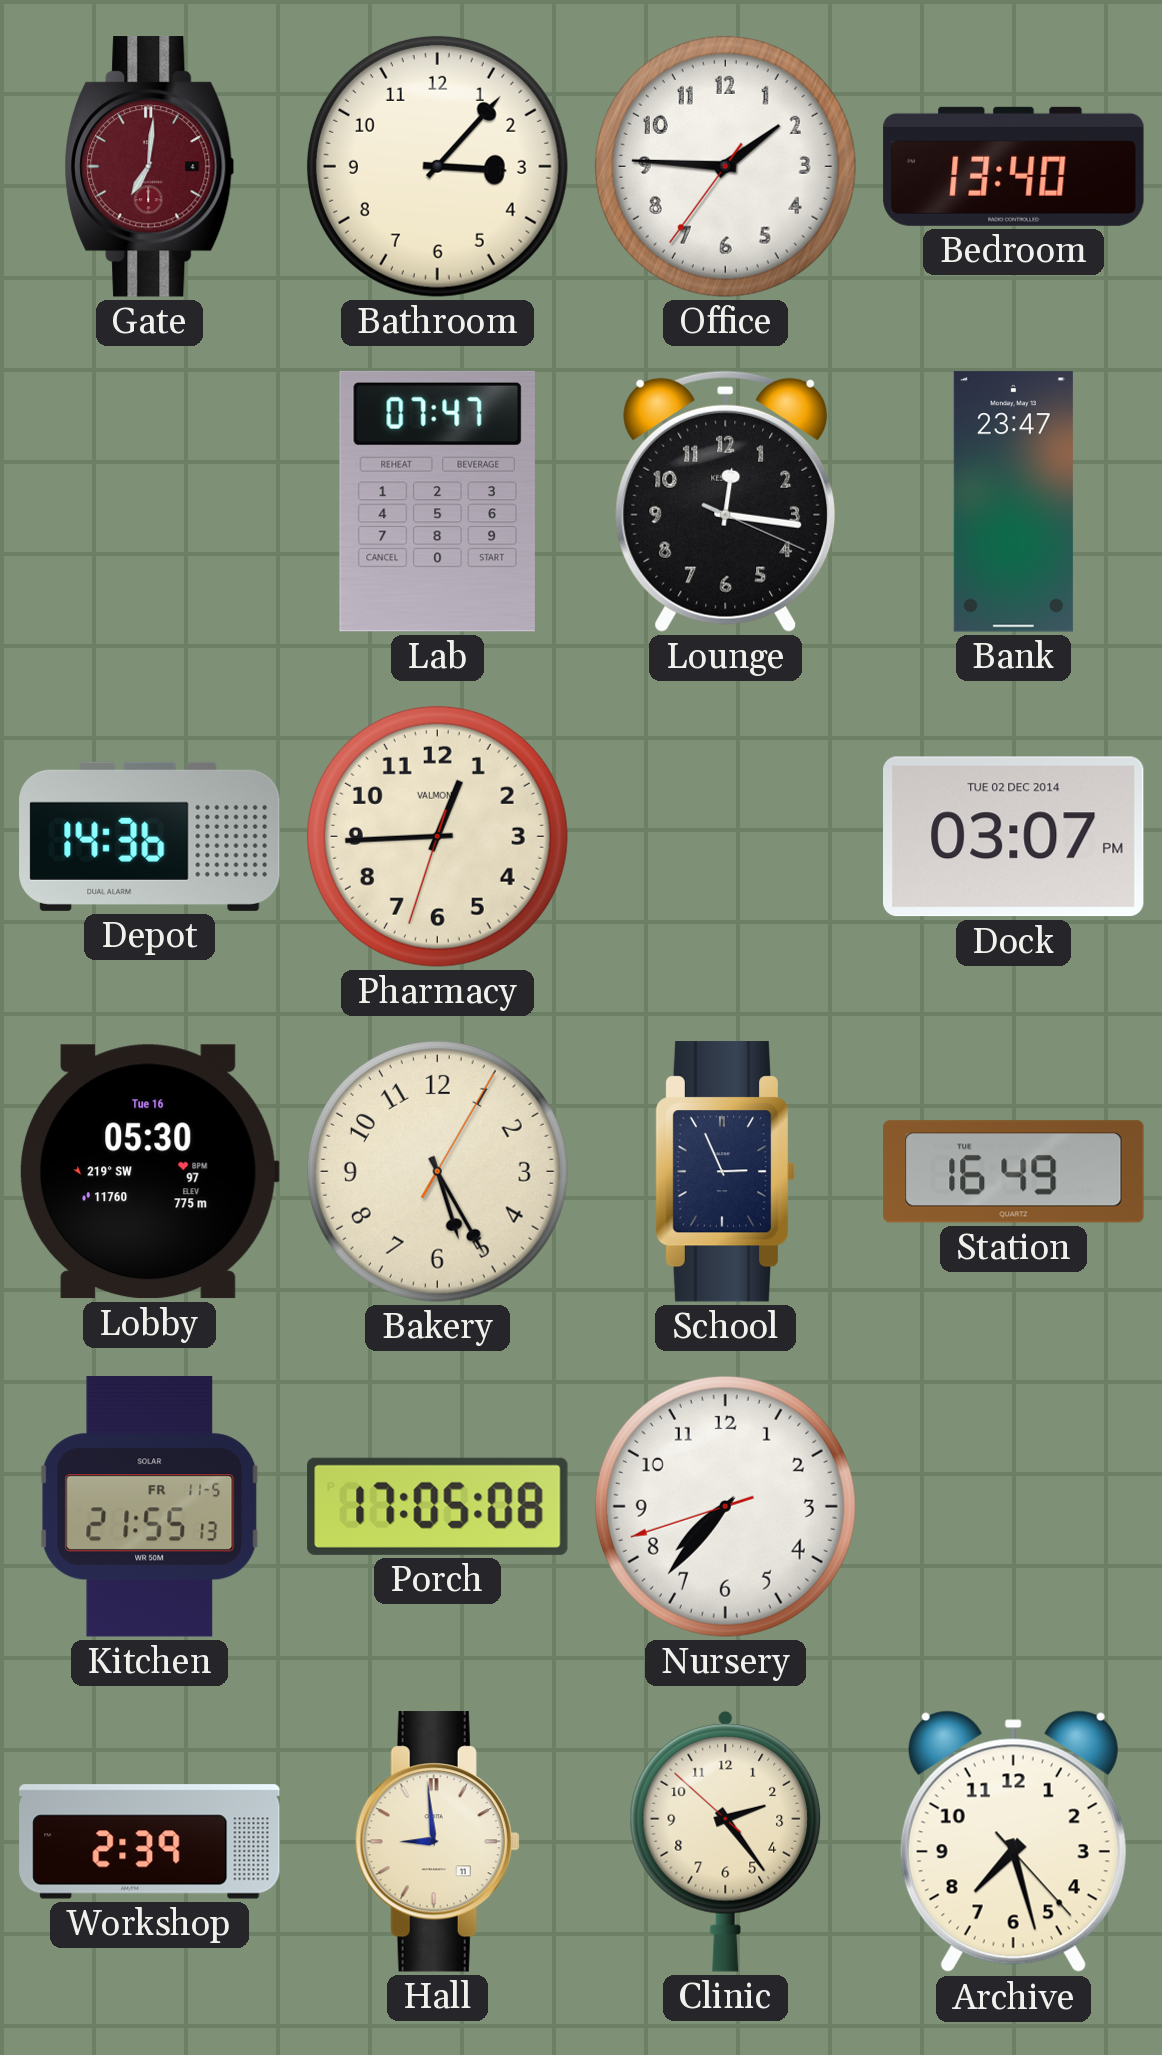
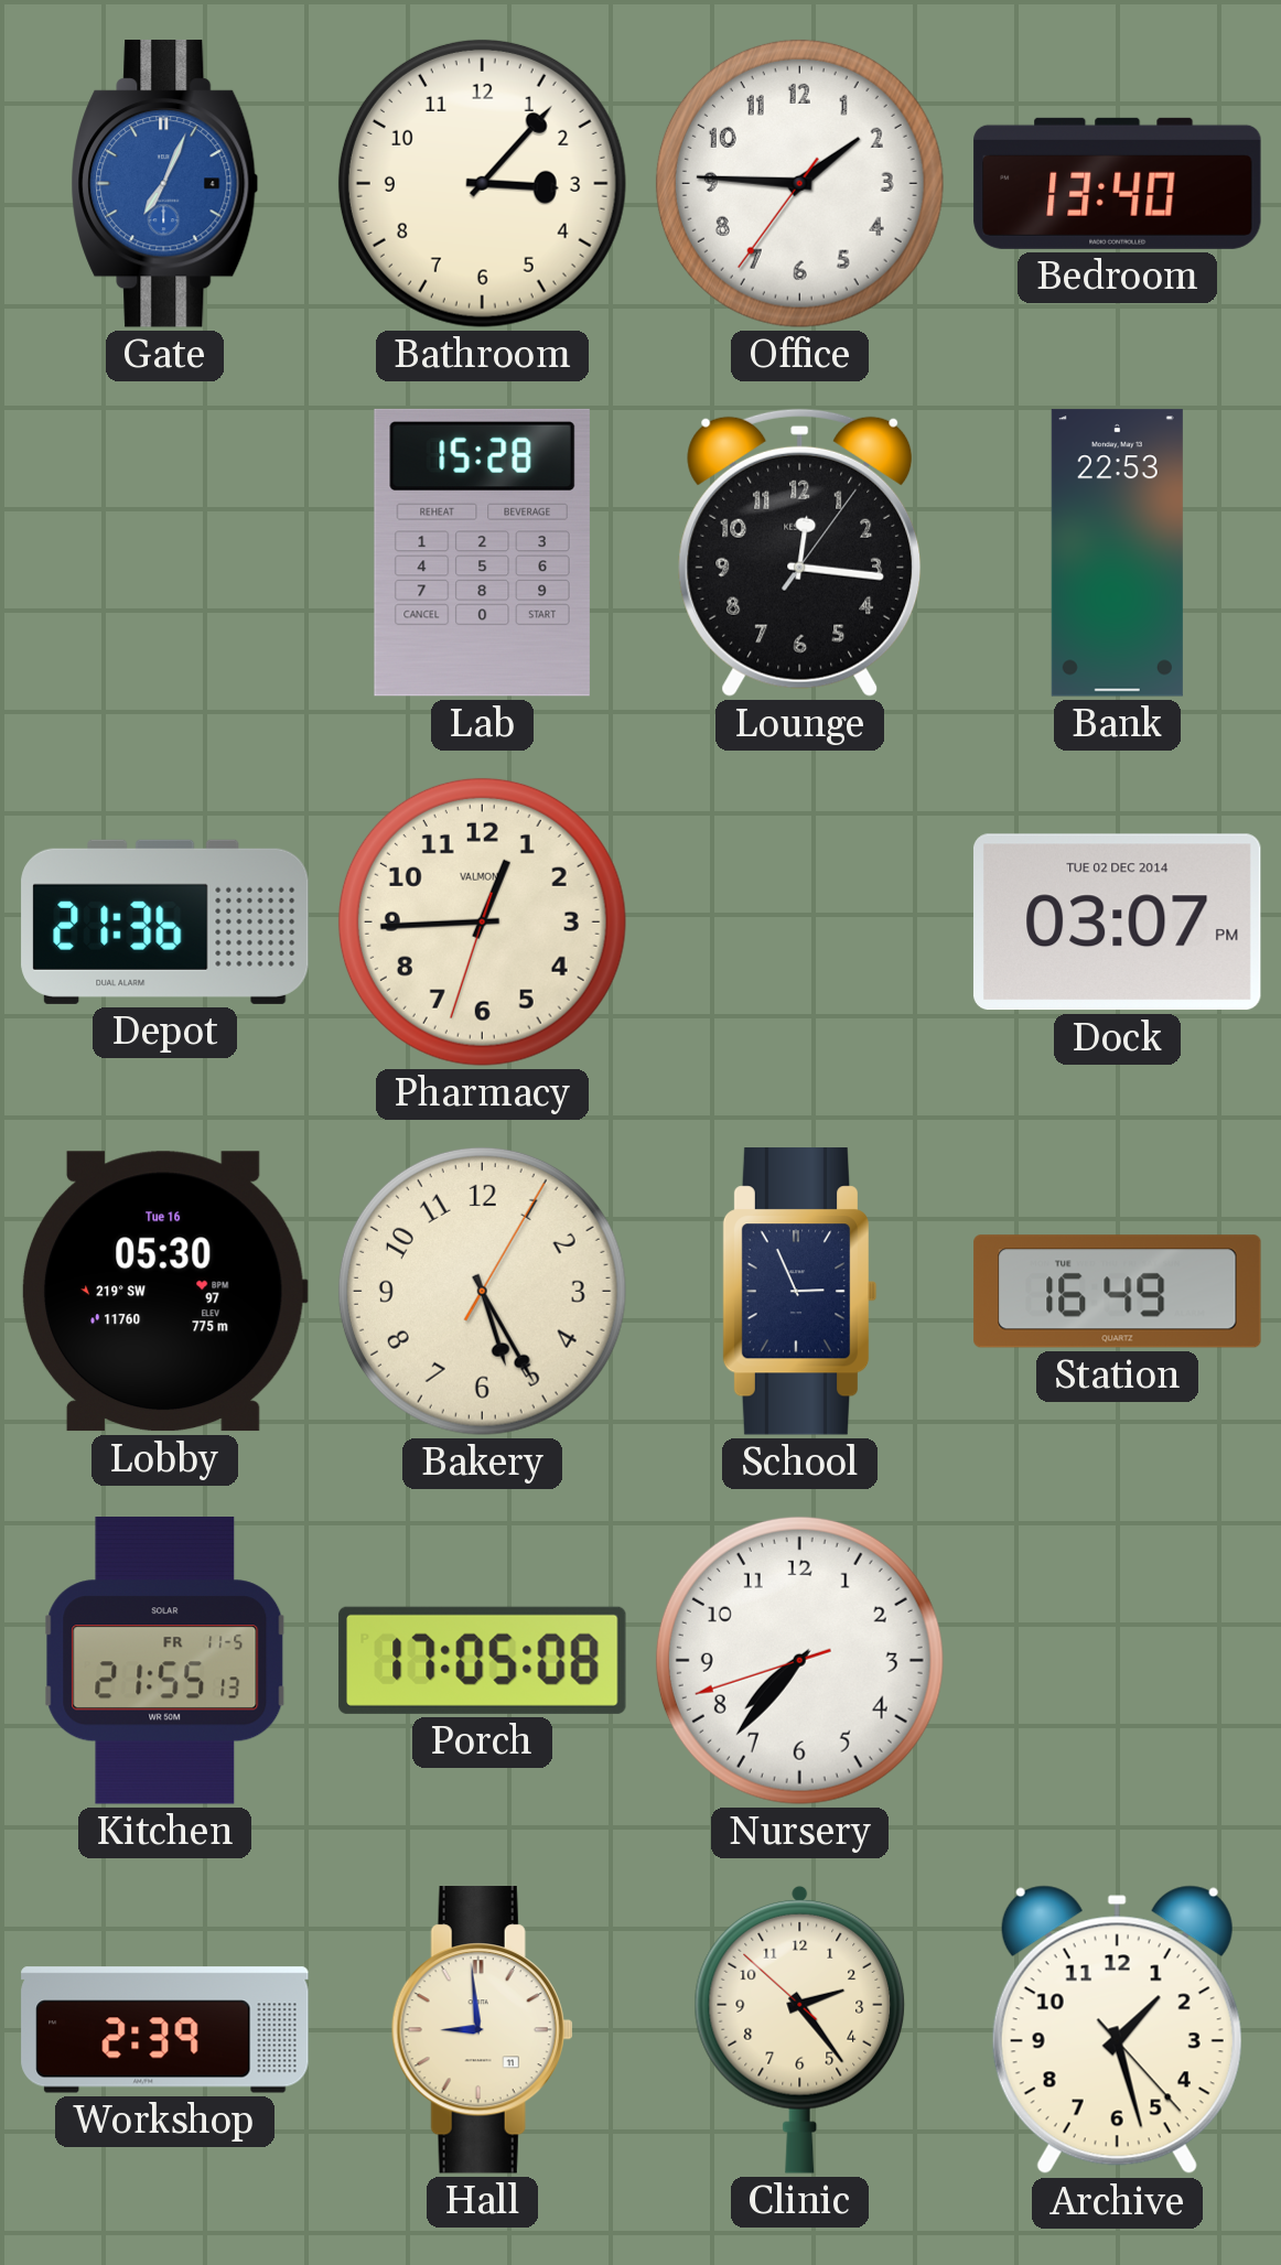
Gate: 7:01 -> 7:04 (165, 184)
Gate dial: burgundy -> blue (165, 184)
Lab: 07:47 -> 15:28 (482, 552)
Lounge: 12:16:19 -> 12:16:06 (800, 552)
Bank: 23:47 -> 22:53 (1117, 553)
Depot: 14:36 -> 21:36 (165, 921)
Archive: 7:27 -> 1:27 (1117, 2030)
